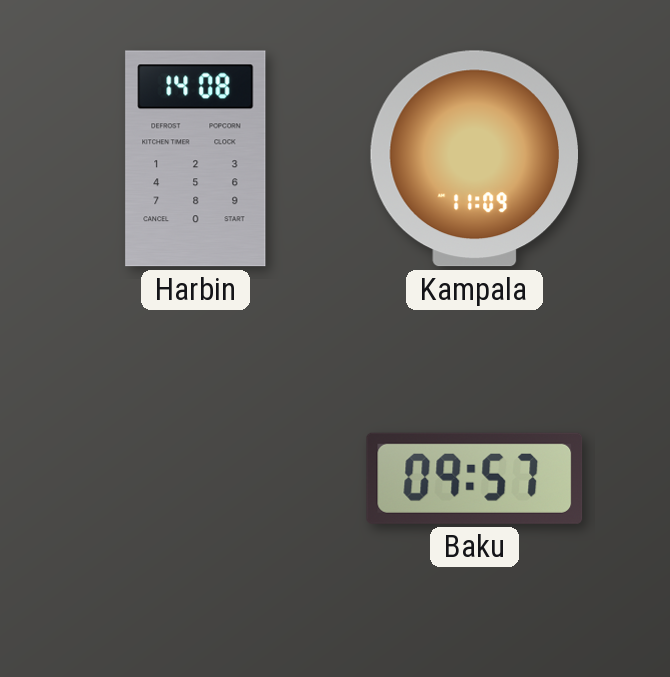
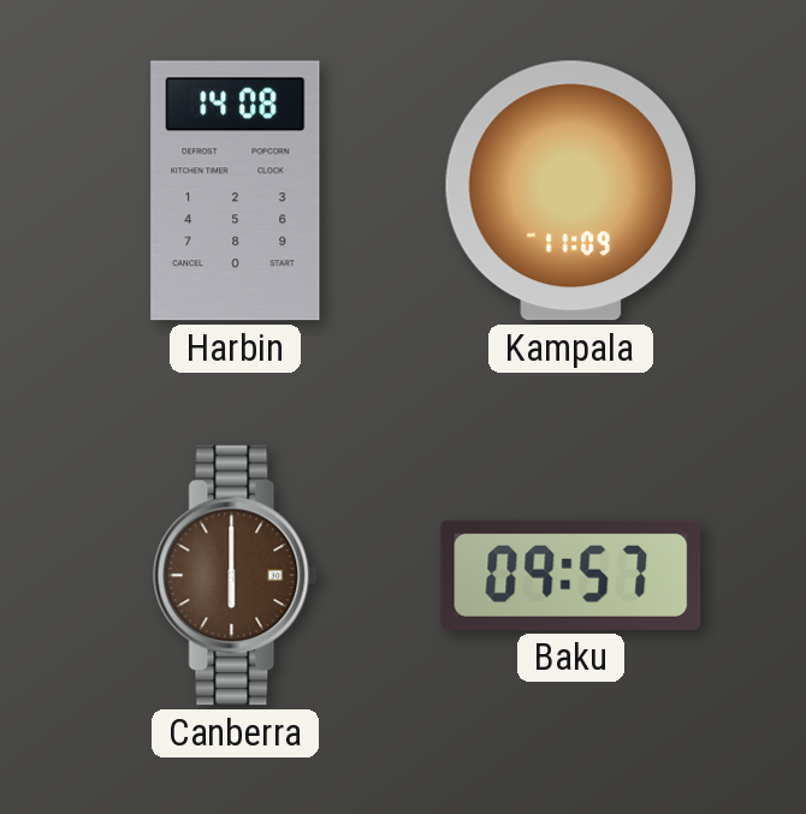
Canberra: none -> 6:00 (236, 576)
